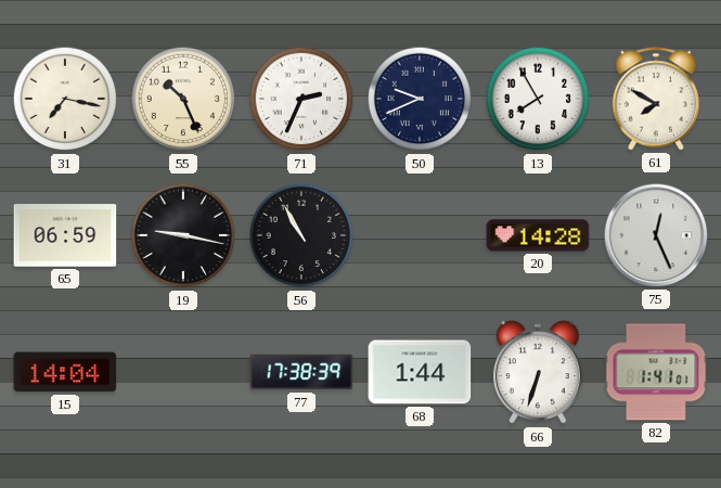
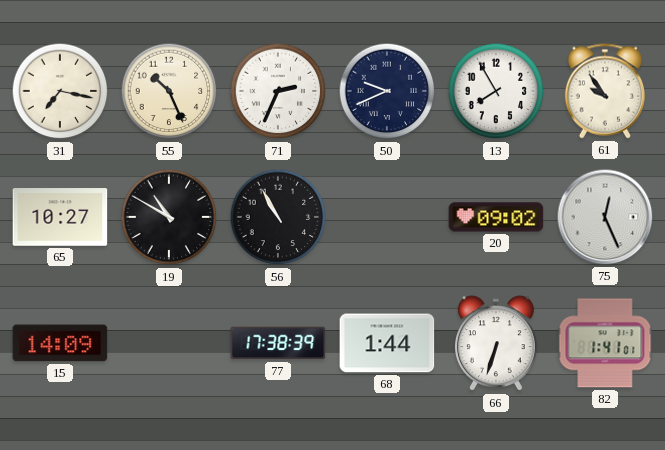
61: 7:50 -> 9:54 (604, 91)
65: 06:59 -> 10:27 (60, 217)
19: 9:17 -> 10:50 (169, 217)
20: 14:28 -> 09:02 (496, 217)
15: 14:04 -> 14:09 (60, 343)
